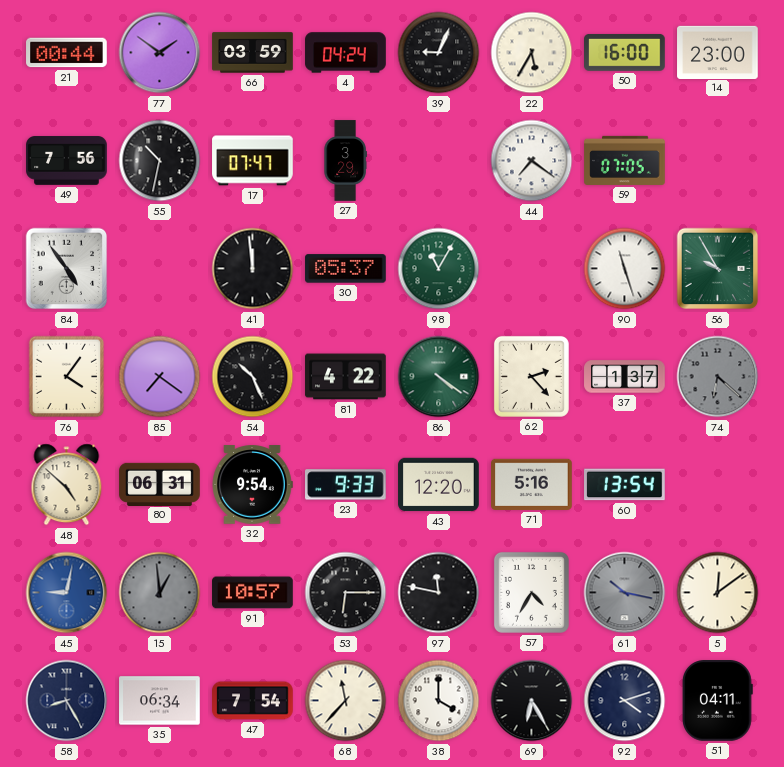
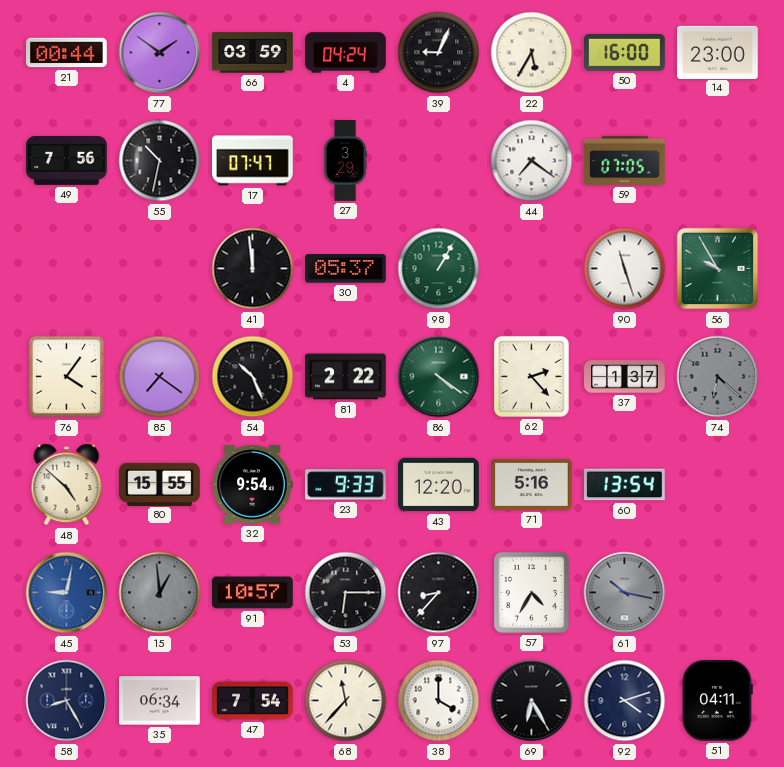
84: 4:54 -> none (67, 269)
98: 11:05 -> 1:05 (439, 269)
81: 4:22 -> 2:22 (346, 377)
80: 06:31 -> 15:55 (160, 484)
97: 11:47 -> 8:37 (439, 593)
5: 12:09 -> none (718, 593)
